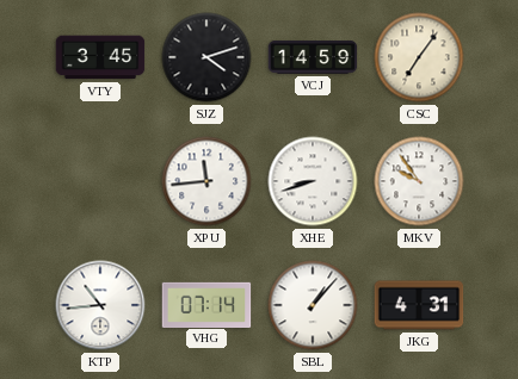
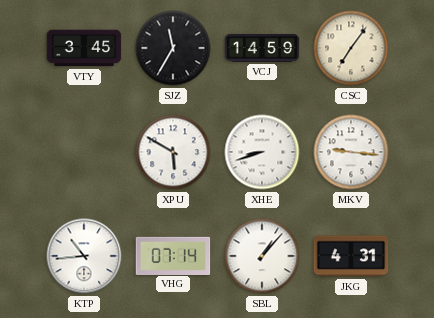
SJZ: 4:12 -> 11:35 (173, 48)
XPU: 11:44 -> 5:50 (173, 152)
MKV: 9:54 -> 9:16 (351, 152)
